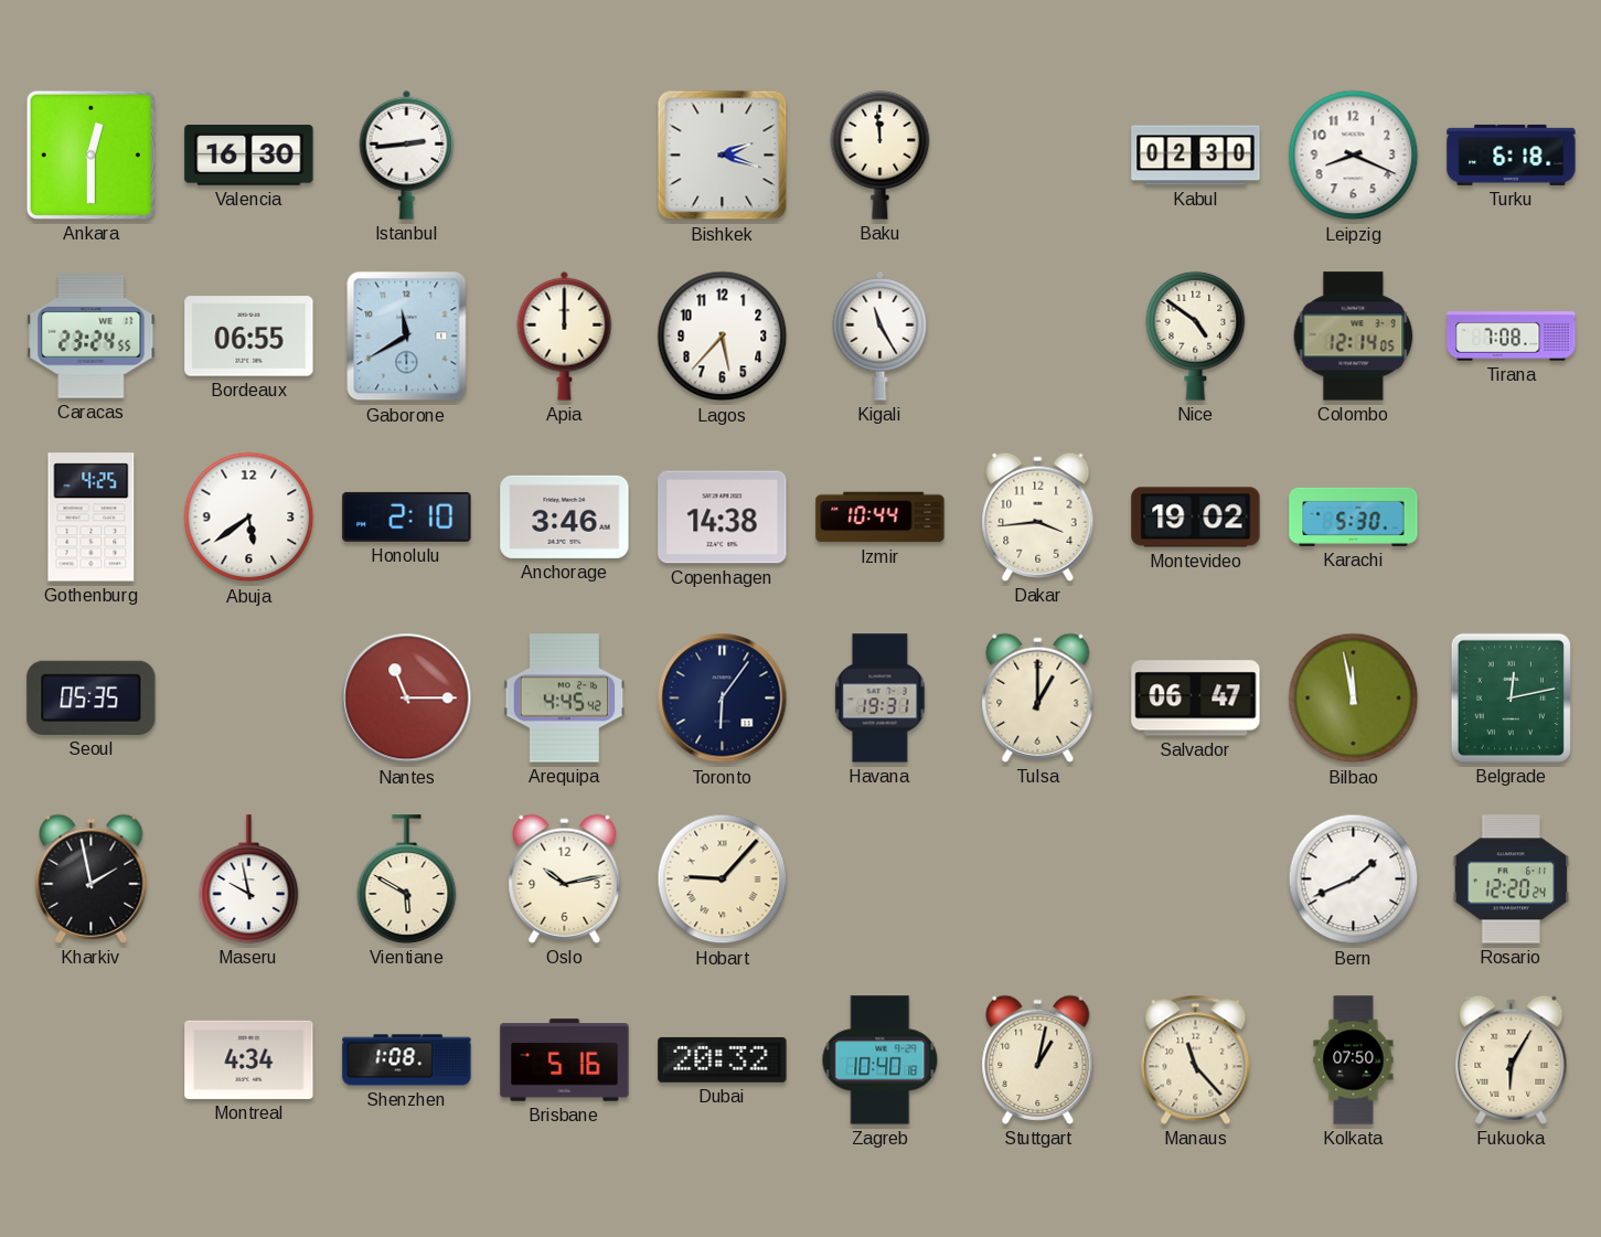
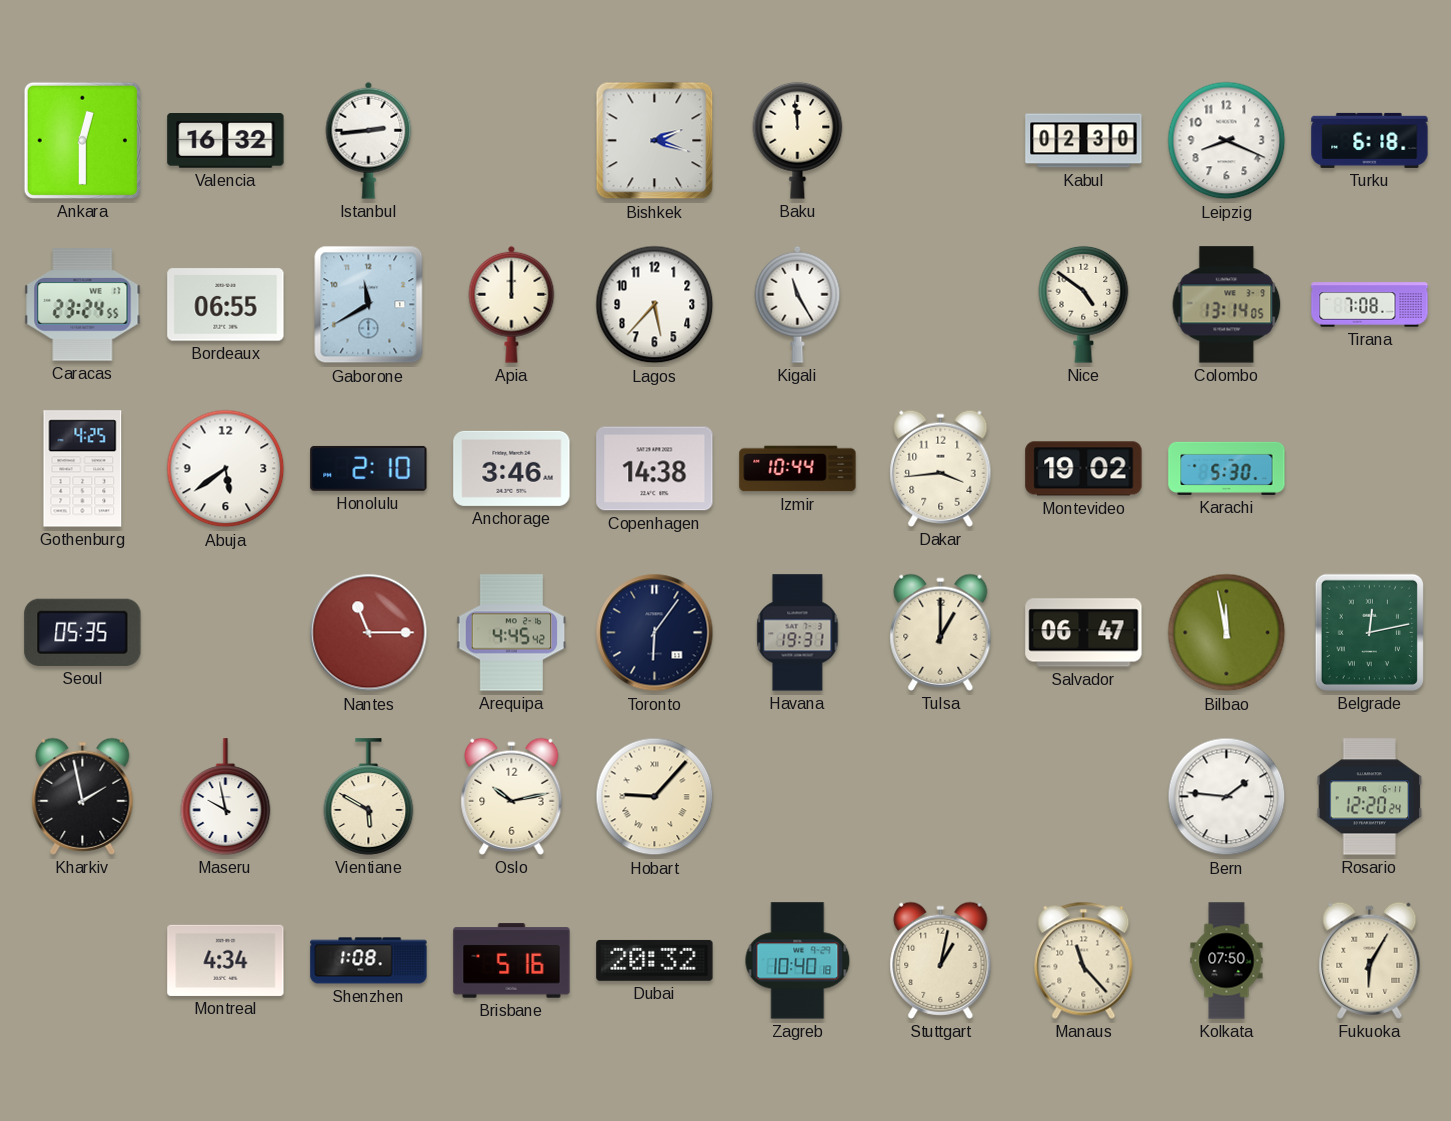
Valencia: 16:30 -> 16:32 (226, 141)
Colombo: 12:14 -> 13:14 (1227, 305)
Bern: 1:41 -> 1:46 (1227, 797)
